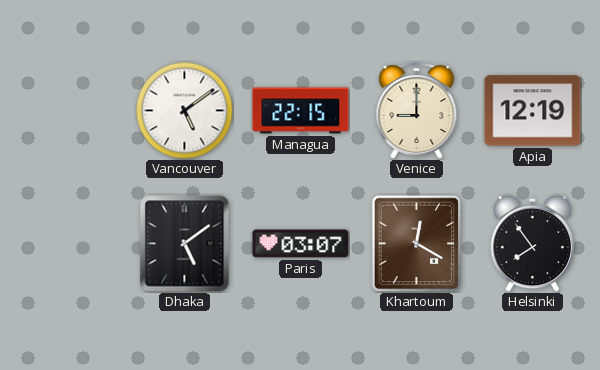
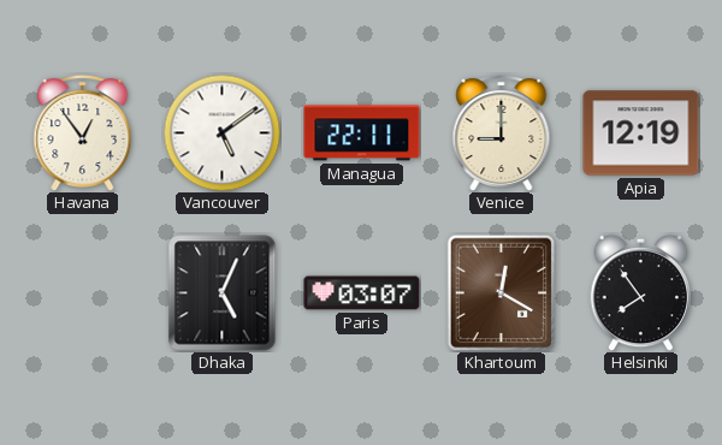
Havana: none -> 12:54 (83, 132)
Managua: 22:15 -> 22:11 (362, 133)
Dhaka: 5:09 -> 5:04 (223, 293)
